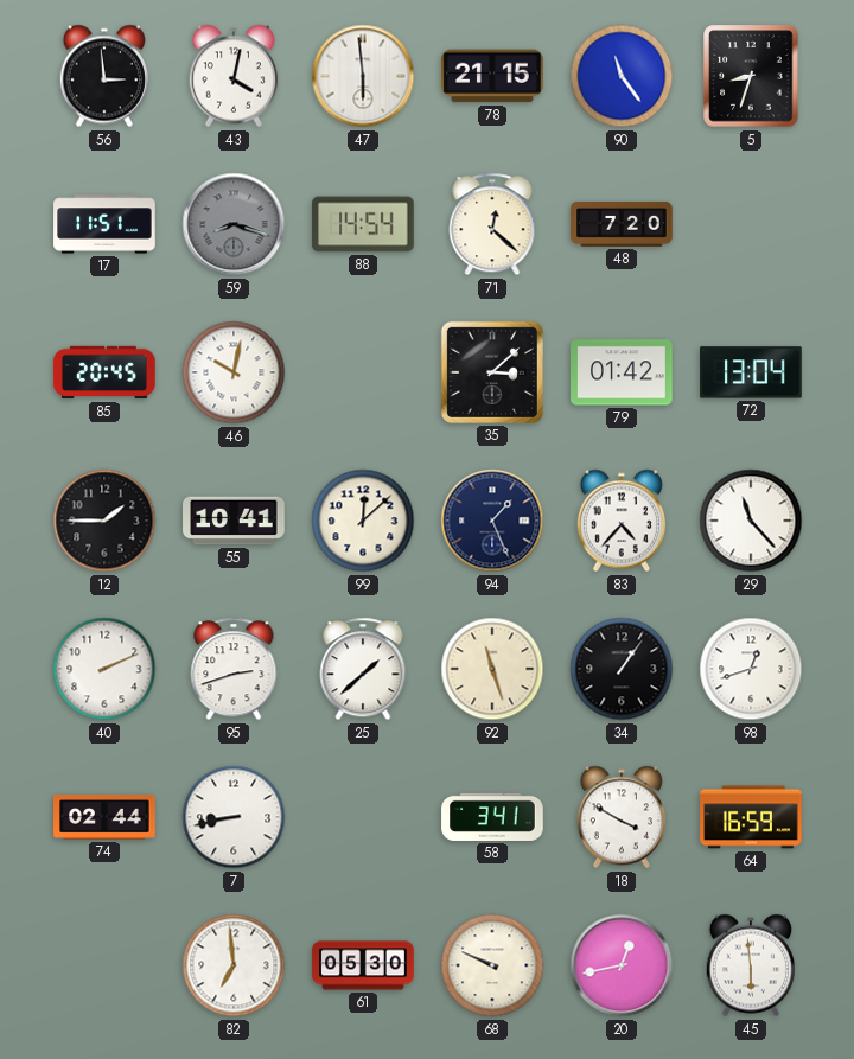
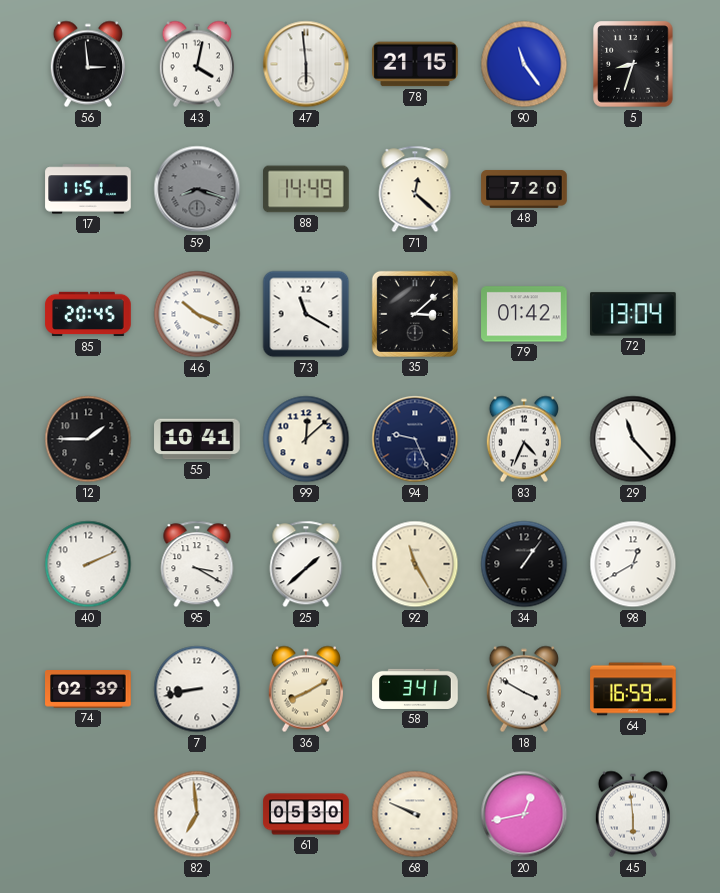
88: 14:54 -> 14:49 (306, 189)
46: 10:02 -> 10:19 (197, 314)
73: none -> 11:20 (306, 314)
94: 1:26 -> 9:26 (415, 439)
83: 4:37 -> 4:34 (524, 439)
95: 2:42 -> 3:20 (197, 564)
92: 11:27 -> 11:25 (415, 564)
98: 12:42 -> 12:40 (633, 564)
74: 02:44 -> 02:39 (88, 690)
36: none -> 8:10 (306, 689)
